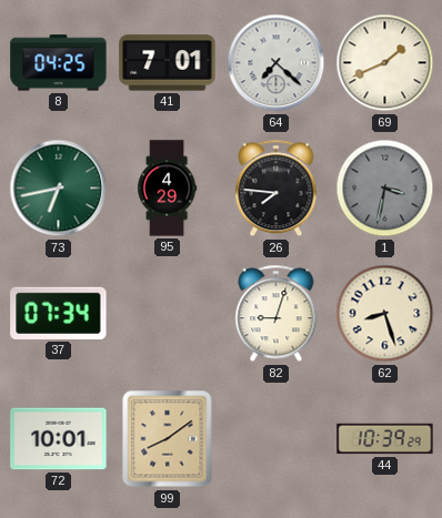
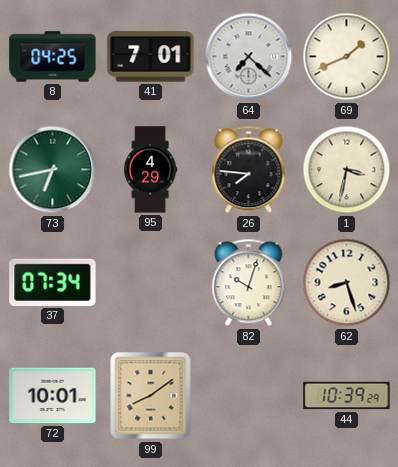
1 dial: grey -> cream (347, 170)
82: 9:03 -> 10:03 (249, 283)
